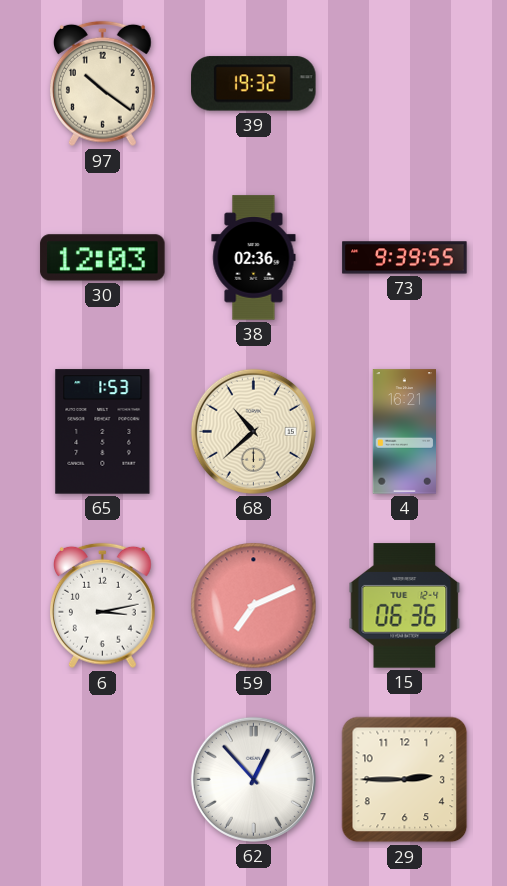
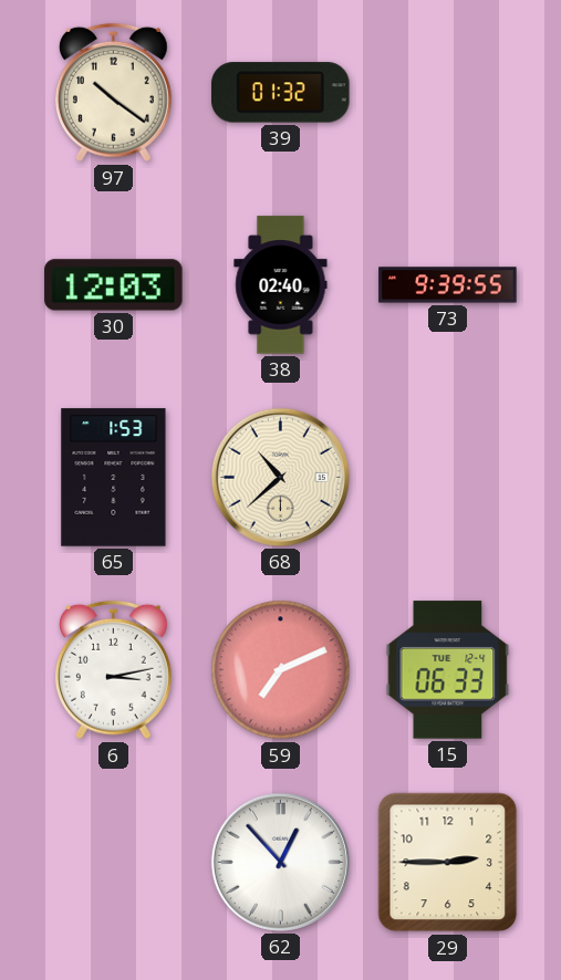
39: 19:32 -> 01:32 (281, 93)
38: 02:36 -> 02:40 (281, 285)
4: 16:21 -> none (404, 432)
15: 06:36 -> 06:33 (448, 670)
